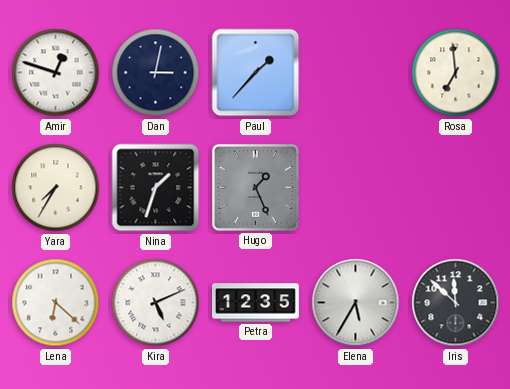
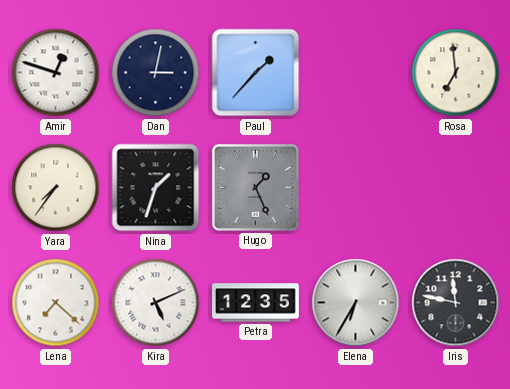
Yara: 7:35 -> 7:36 (56, 188)
Lena: 6:22 -> 7:22 (56, 303)
Elena: 5:35 -> 6:35 (356, 303)
Iris: 11:52 -> 11:47 (456, 303)
